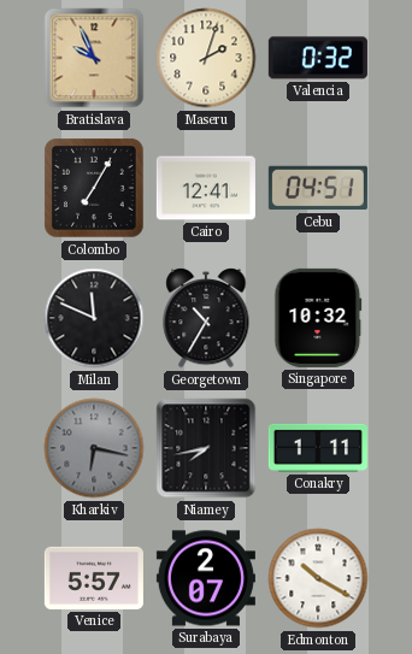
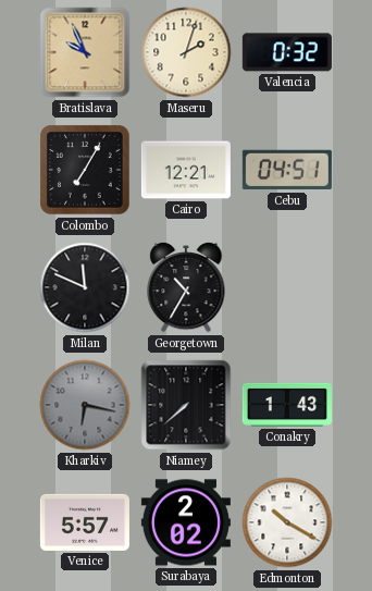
Cairo: 12:41 -> 12:21 (186, 170)
Singapore: 10:32 -> none (318, 318)
Niamey: 7:43 -> 7:38 (186, 405)
Conakry: 1:11 -> 1:43 (287, 405)
Surabaya: 2:07 -> 2:02 (186, 522)
